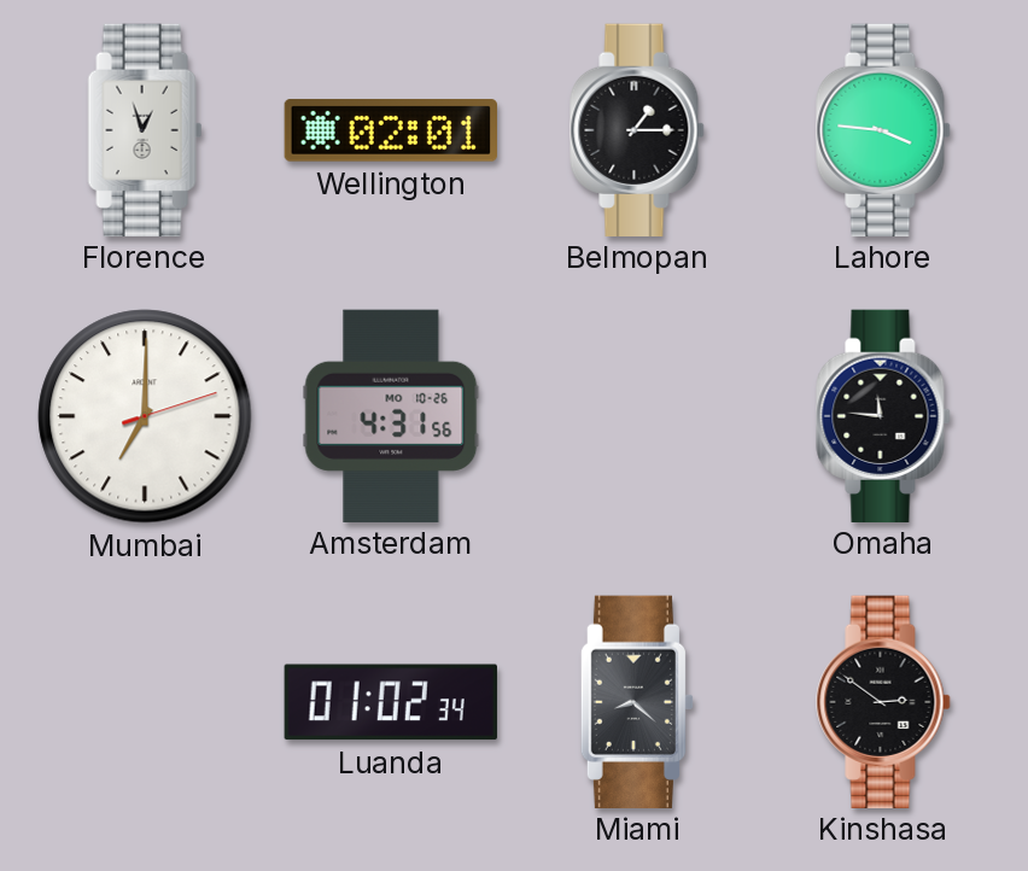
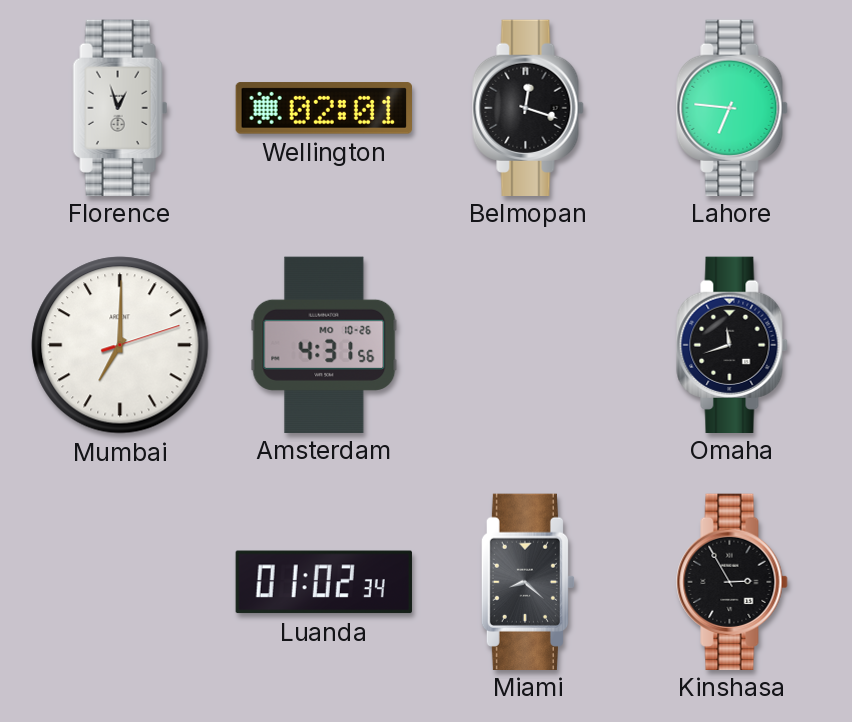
Belmopan: 1:15 -> 12:18 (528, 107)
Lahore: 3:46 -> 6:46 (732, 107)
Omaha: 11:46 -> 11:42 (732, 344)
Kinshasa: 2:51 -> 2:55 (732, 581)
